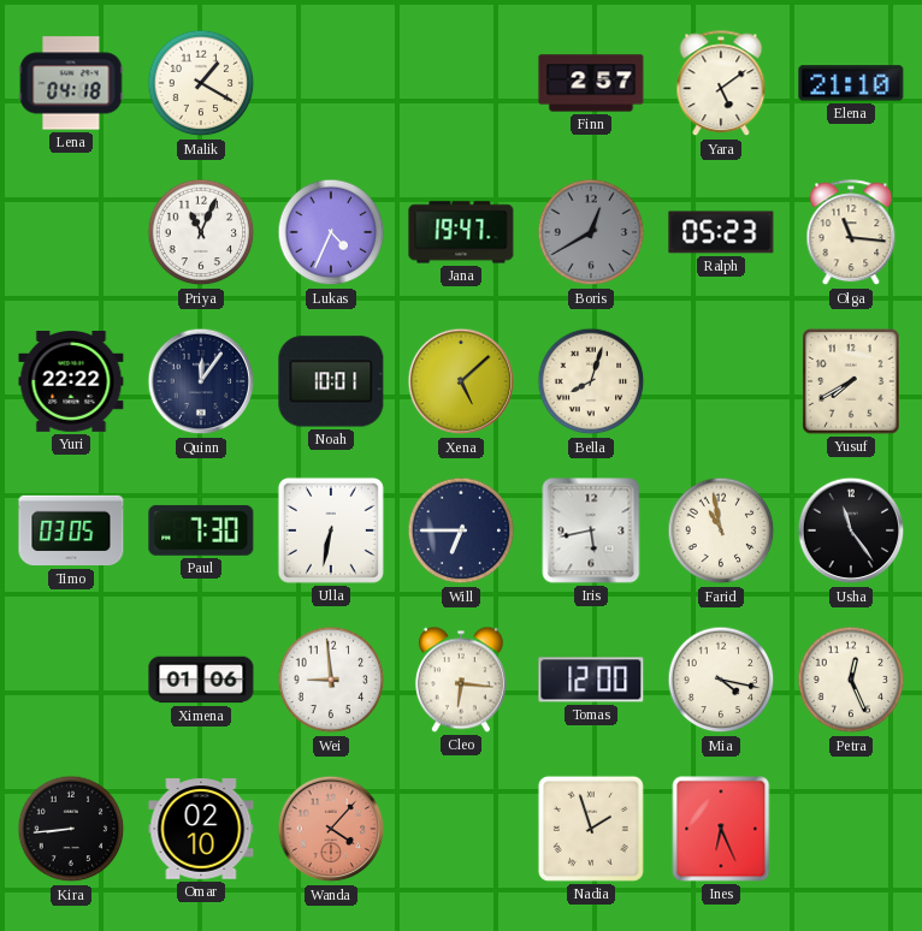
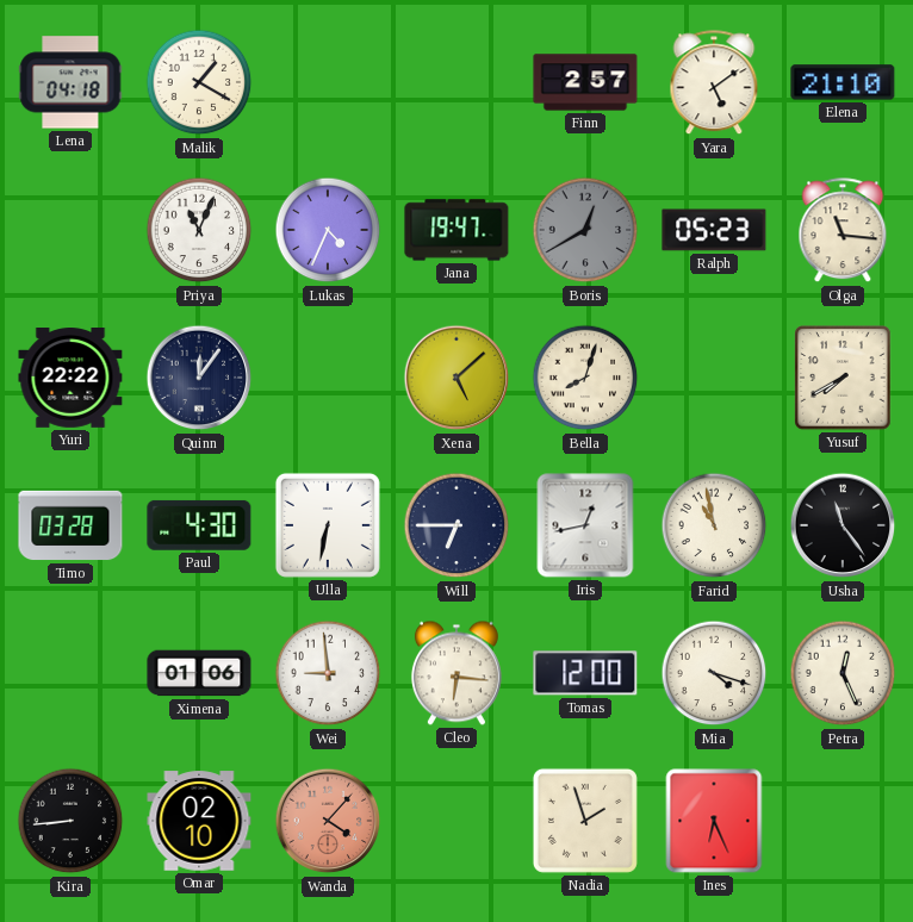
Noah: 10:01 -> none (331, 381)
Timo: 03:05 -> 03:28 (70, 525)
Paul: 7:30 -> 4:30 (199, 525)
Iris: 5:43 -> 12:43 (585, 525)
Mia: 4:17 -> 4:18 (714, 673)
